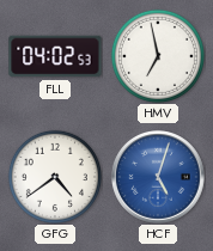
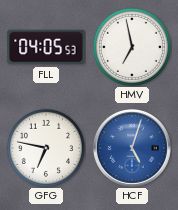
FLL: 04:02 -> 04:05 (46, 47)
GFG: 4:39 -> 6:47 (46, 148)
